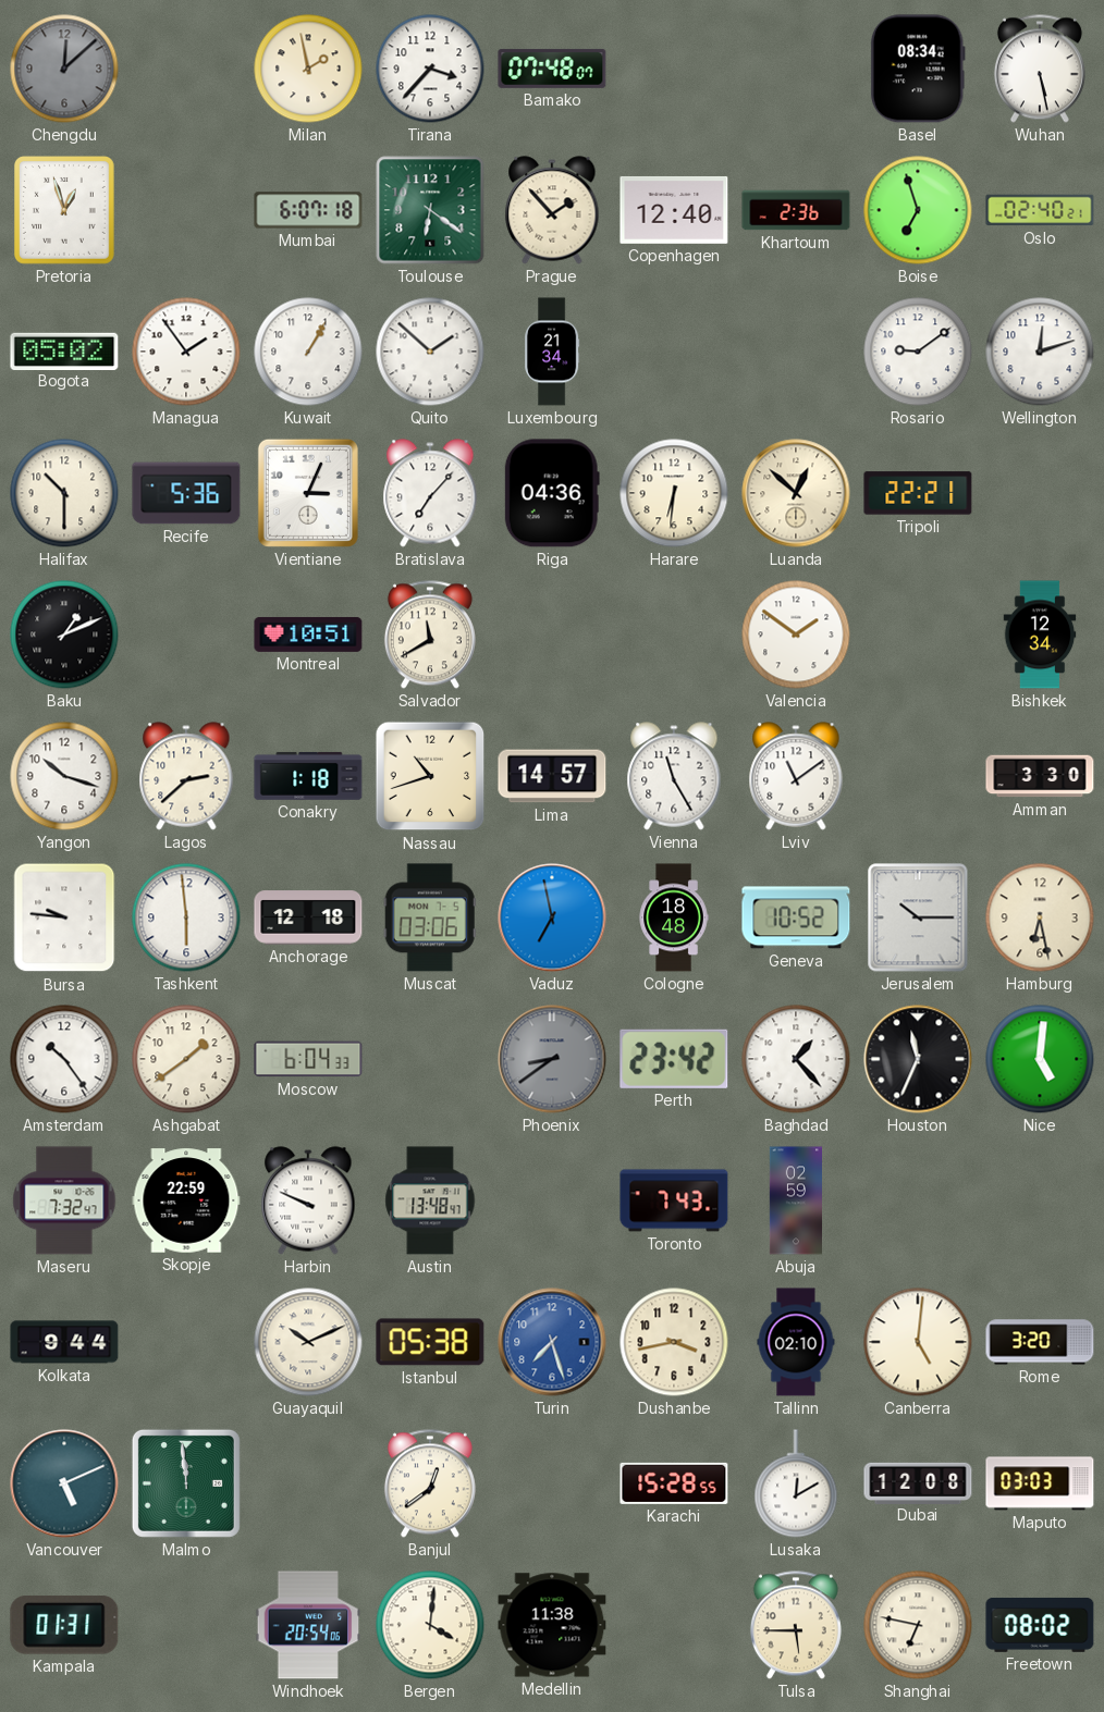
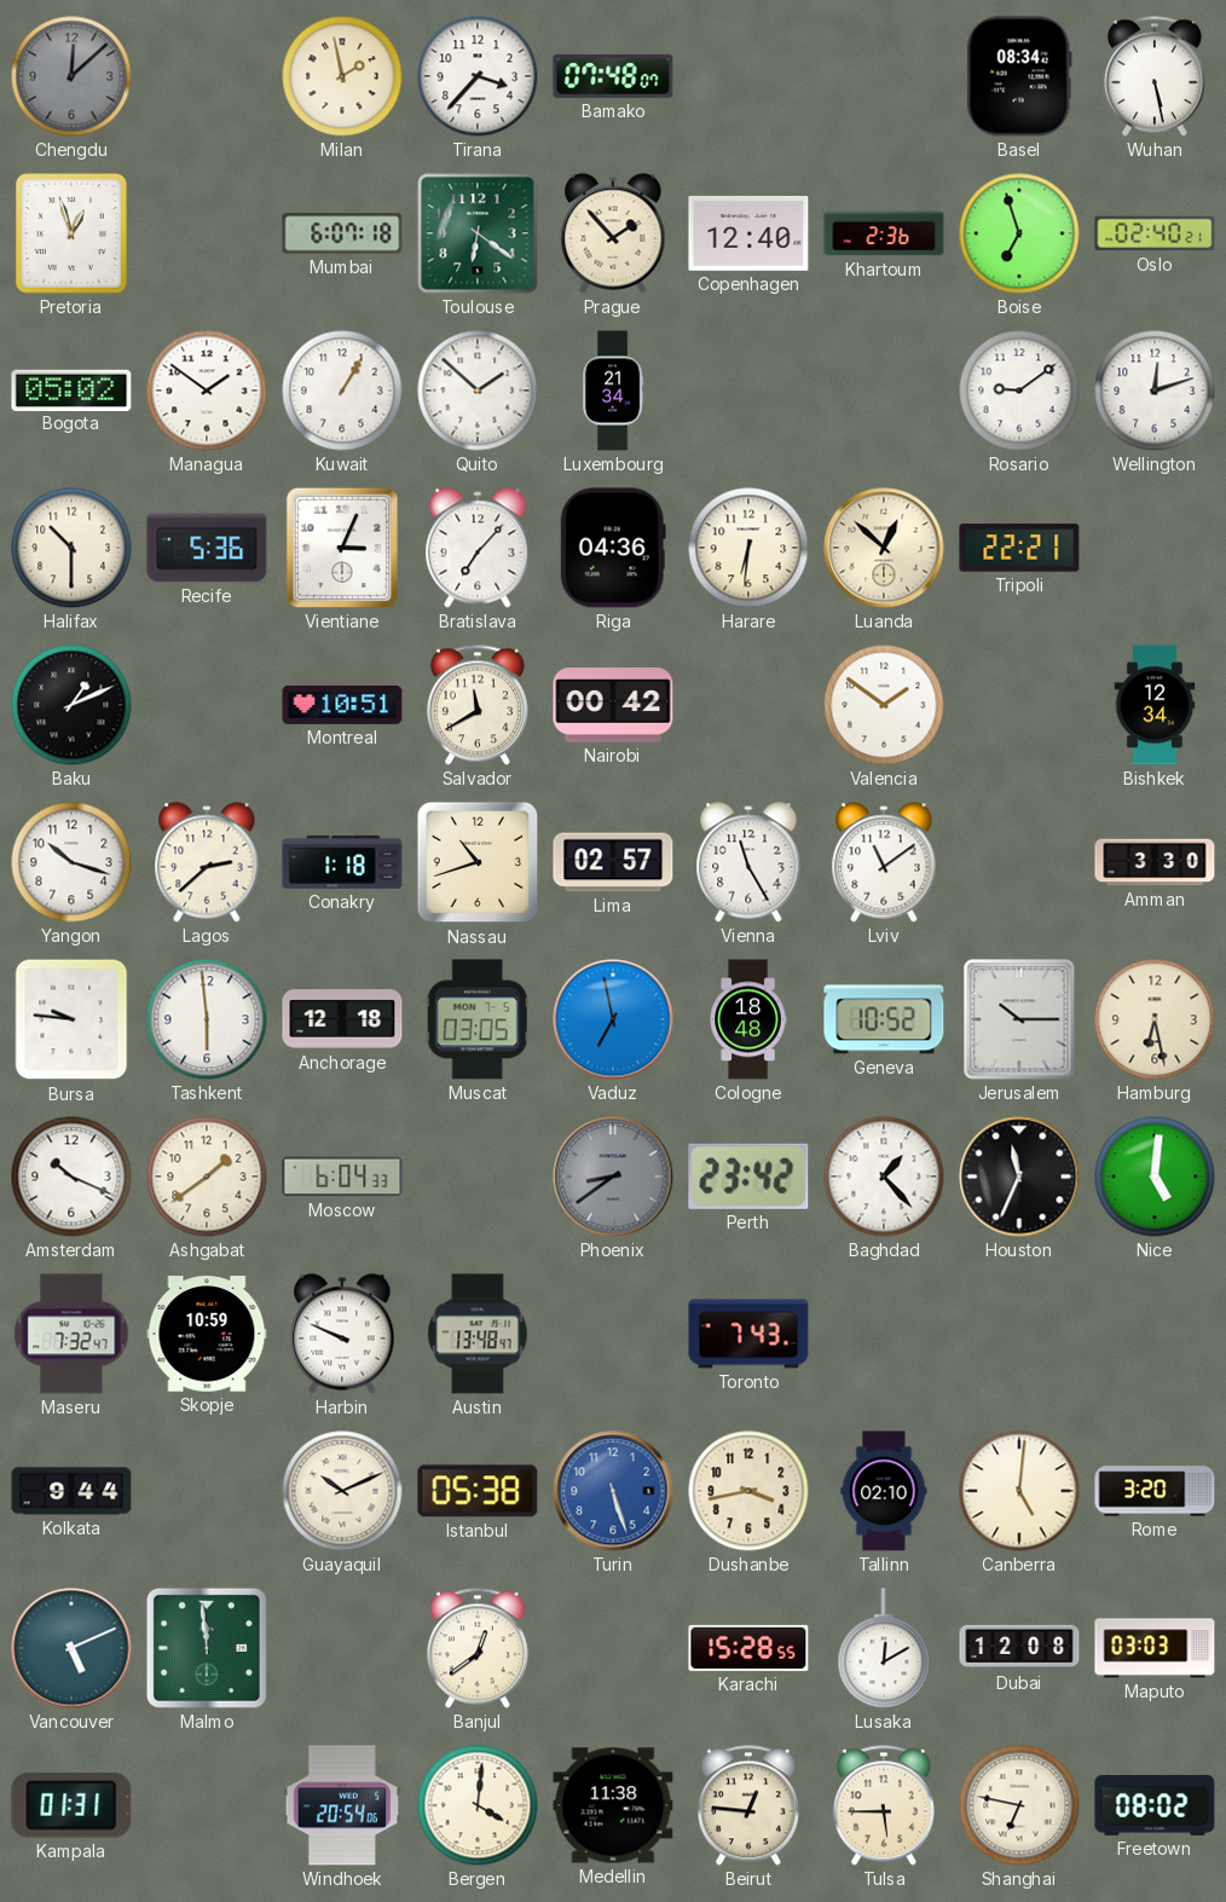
Managua: 1:54 -> 1:51 (207, 391)
Nairobi: none -> 00:42 (613, 705)
Lima: 14:57 -> 02:57 (613, 862)
Muscat: 03:06 -> 03:05 (478, 1019)
Amsterdam: 10:24 -> 10:19 (71, 1177)
Skopje: 22:59 -> 10:59 (207, 1334)
Abuja: 02:59 -> none (795, 1200)
Turin: 7:27 -> 5:27 (613, 1491)
Beirut: none -> 12:46 (748, 1805)
